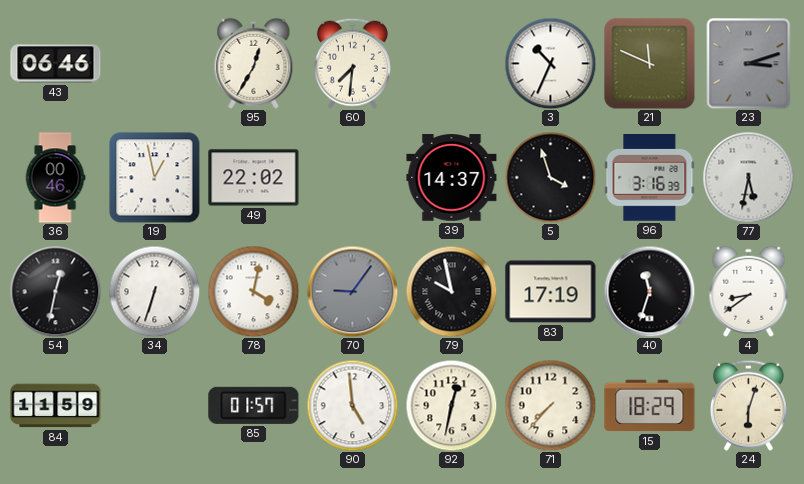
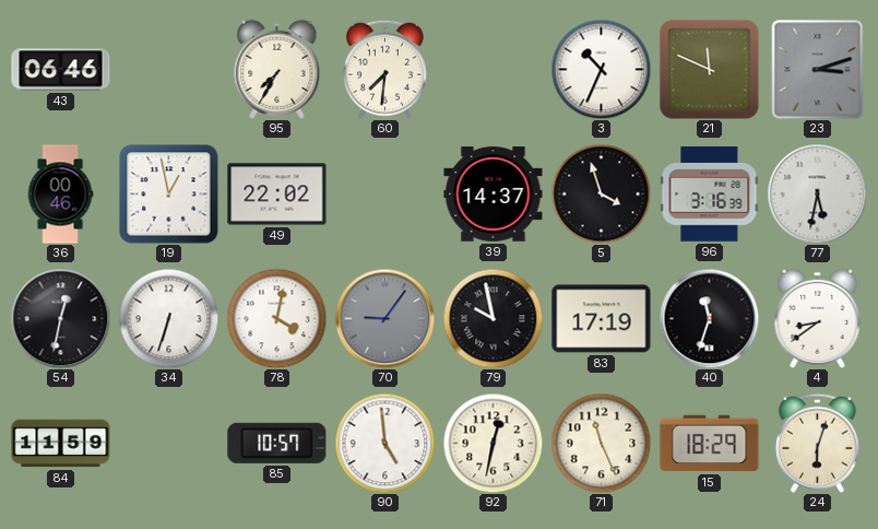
95: 12:35 -> 7:35 (277, 69)
85: 01:57 -> 10:57 (277, 443)
71: 7:37 -> 11:26 (601, 443)
